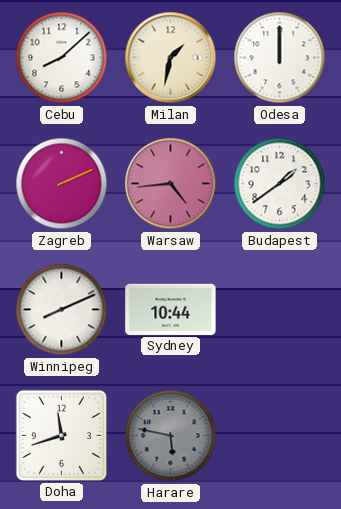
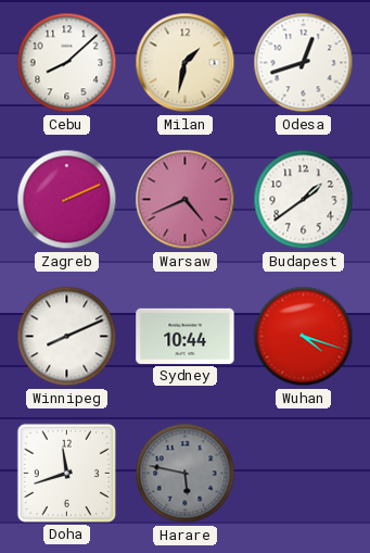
Odesa: 12:00 -> 12:42 (304, 63)
Warsaw: 4:44 -> 4:41 (186, 200)
Wuhan: none -> 4:18 (304, 337)
